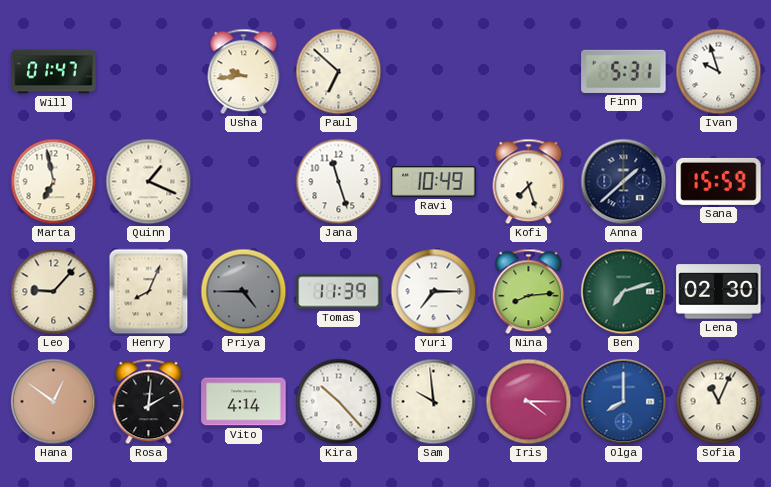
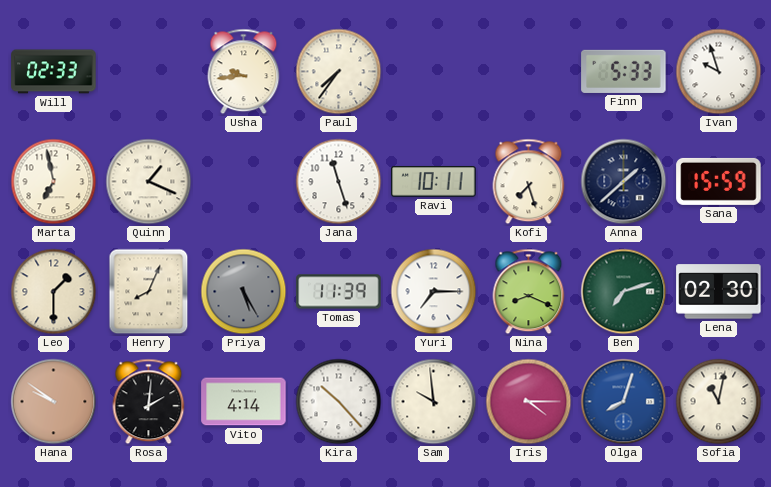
Will: 01:47 -> 02:33 (54, 72)
Paul: 6:52 -> 7:36 (339, 72)
Finn: 5:31 -> 5:33 (624, 71)
Ravi: 10:49 -> 10:11 (434, 182)
Leo: 9:07 -> 1:30 (54, 292)
Priya: 4:45 -> 5:25 (244, 292)
Nina: 8:14 -> 8:19 (529, 292)
Hana: 12:51 -> 9:51 (54, 402)
Olga: 8:00 -> 8:03 (624, 402)
Sofia: 11:04 -> 11:02 (719, 402)
